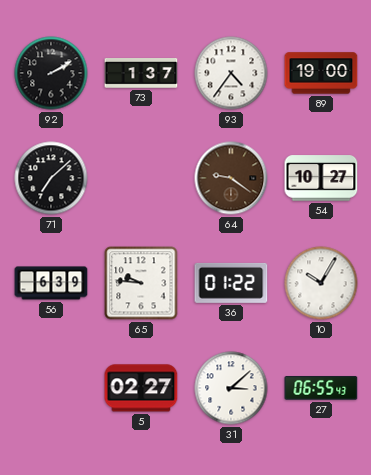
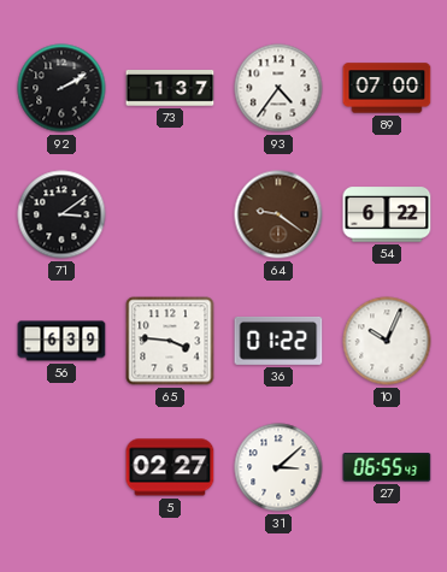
89: 19:00 -> 07:00 (387, 88)
71: 7:08 -> 3:09 (61, 214)
54: 10:27 -> 6:22 (387, 214)
65: 9:46 -> 3:46 (170, 341)
10: 10:05 -> 10:04 (387, 341)
